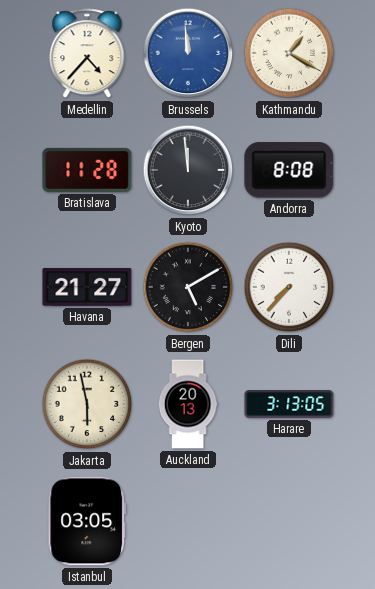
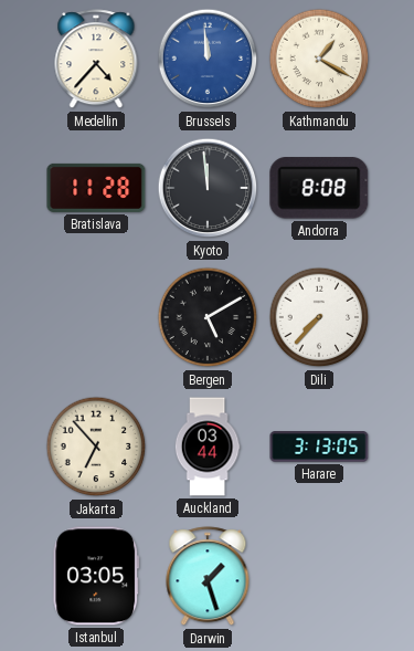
Havana: 21:27 -> none (87, 287)
Jakarta: 5:58 -> 6:53 (96, 447)
Auckland: 20:13 -> 03:44 (208, 447)
Darwin: none -> 1:27 (208, 577)
